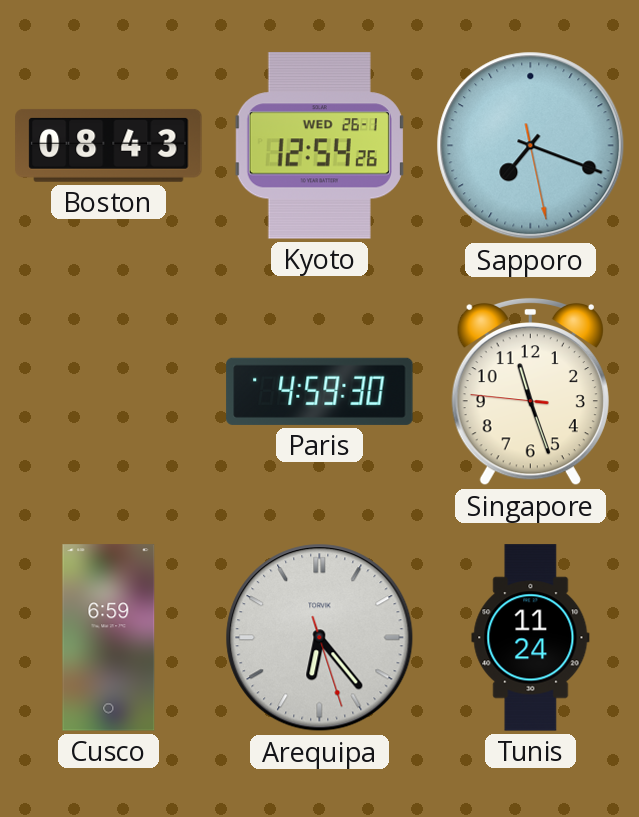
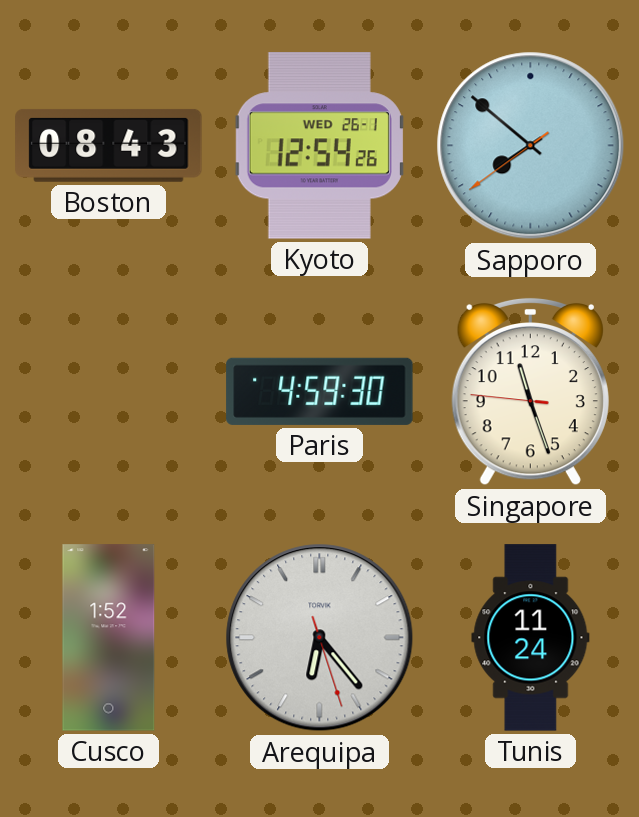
Sapporo: 7:18 -> 7:51 (531, 146)
Cusco: 6:59 -> 1:52 (109, 638)
